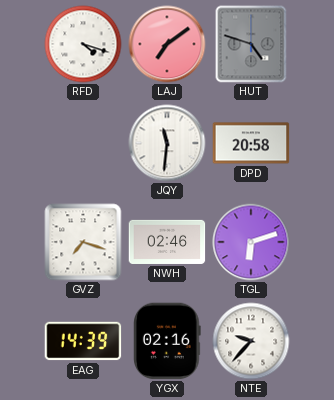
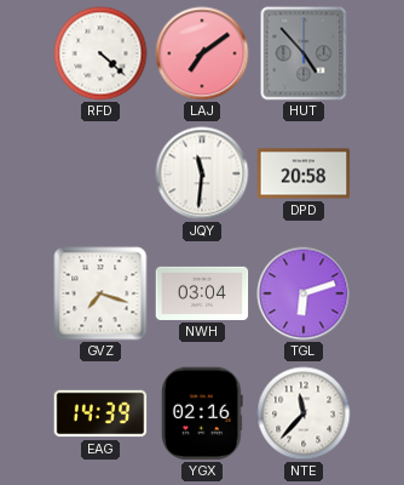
RFD: 4:18 -> 4:22 (100, 53)
HUT: 4:48 -> 4:53 (304, 53)
NWH: 02:46 -> 03:04 (202, 293)
NTE: 9:37 -> 11:37 (304, 413)
